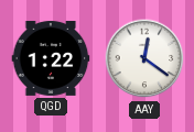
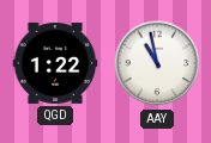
AAY: 12:21 -> 10:58 (157, 63)
